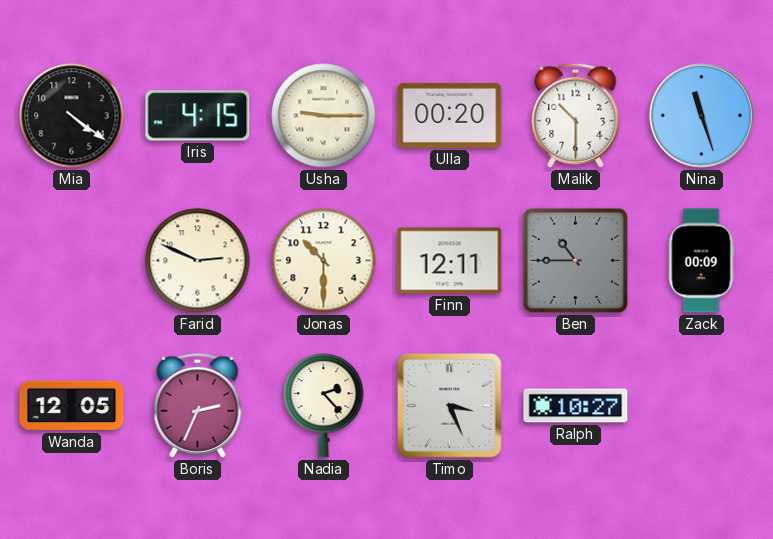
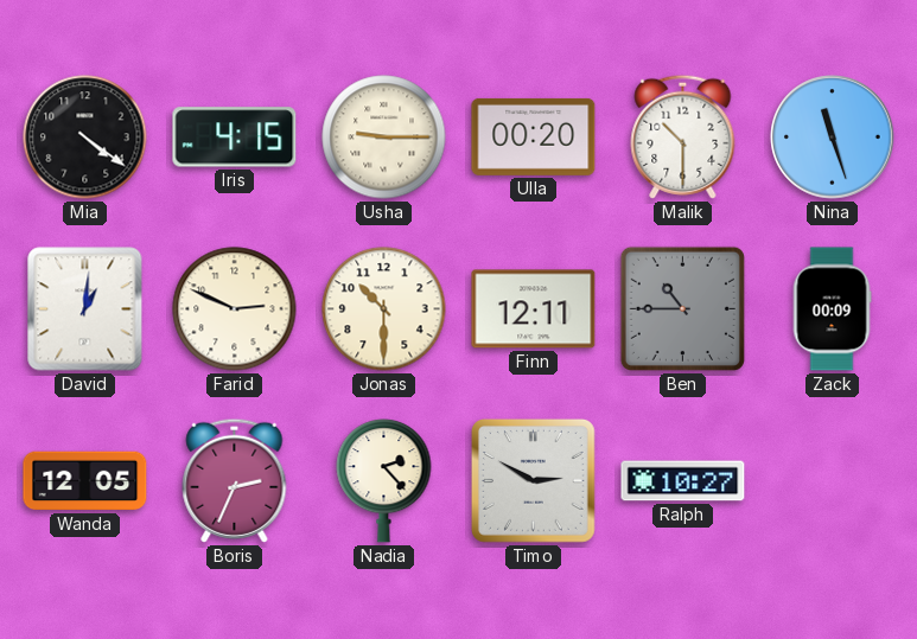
David: none -> 1:01 (85, 309)
Timo: 3:26 -> 2:50 (533, 480)
